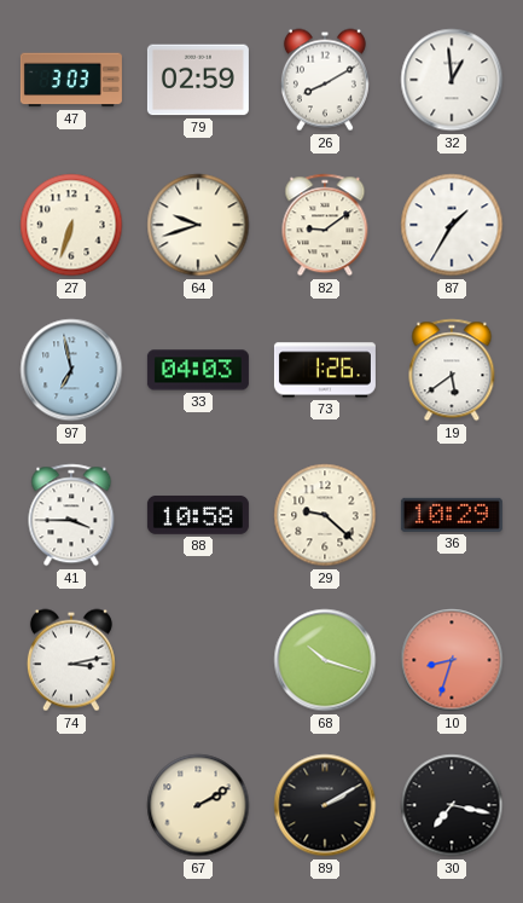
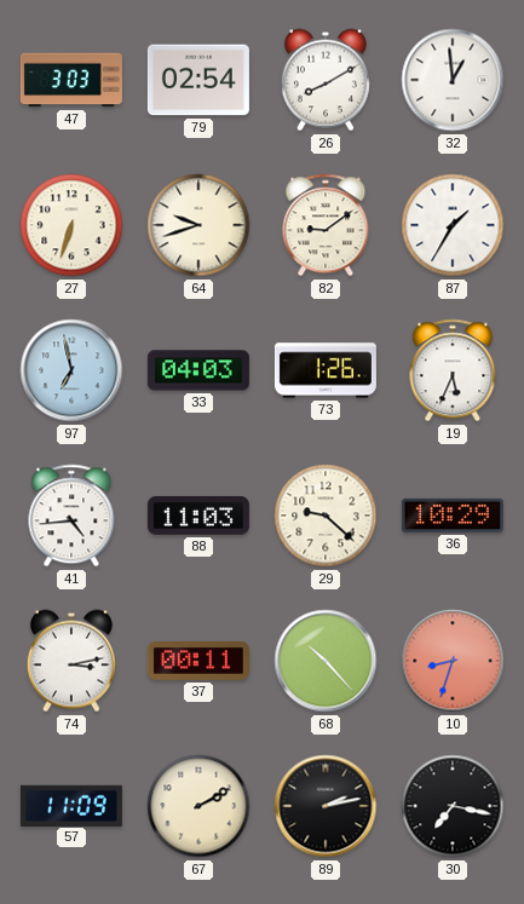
79: 02:59 -> 02:54 (198, 80)
19: 5:39 -> 5:34 (453, 370)
41: 3:45 -> 4:44 (71, 516)
88: 10:58 -> 11:03 (198, 516)
37: none -> 00:11 (198, 661)
68: 10:18 -> 10:23 (326, 661)
57: none -> 11:09 (71, 805)
89: 2:10 -> 2:13 (326, 806)
